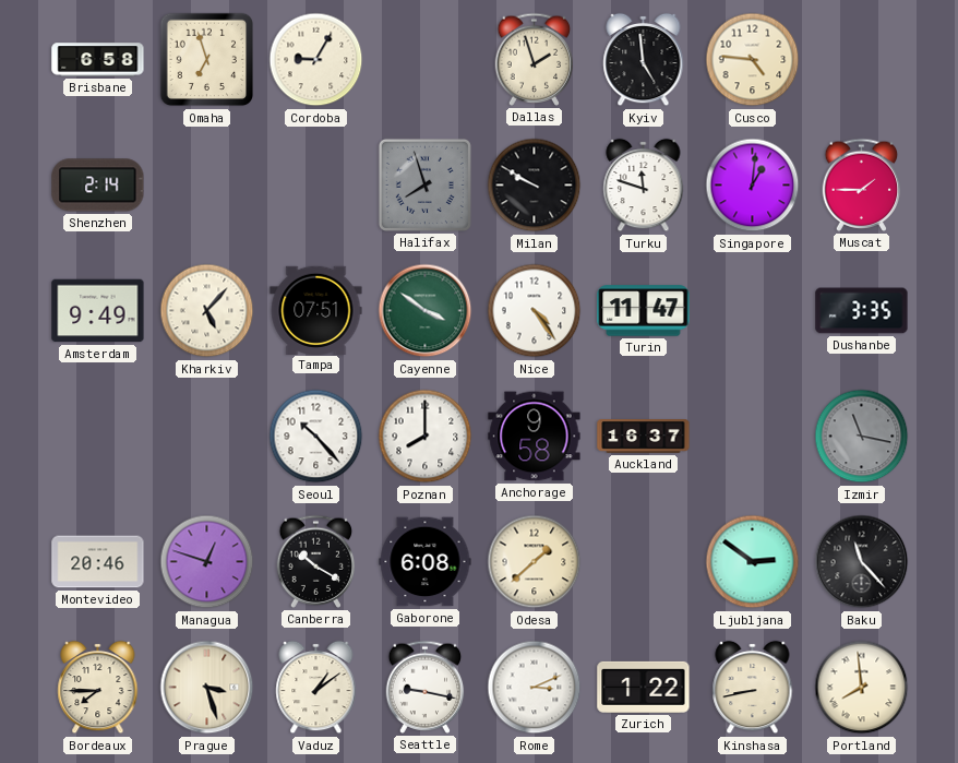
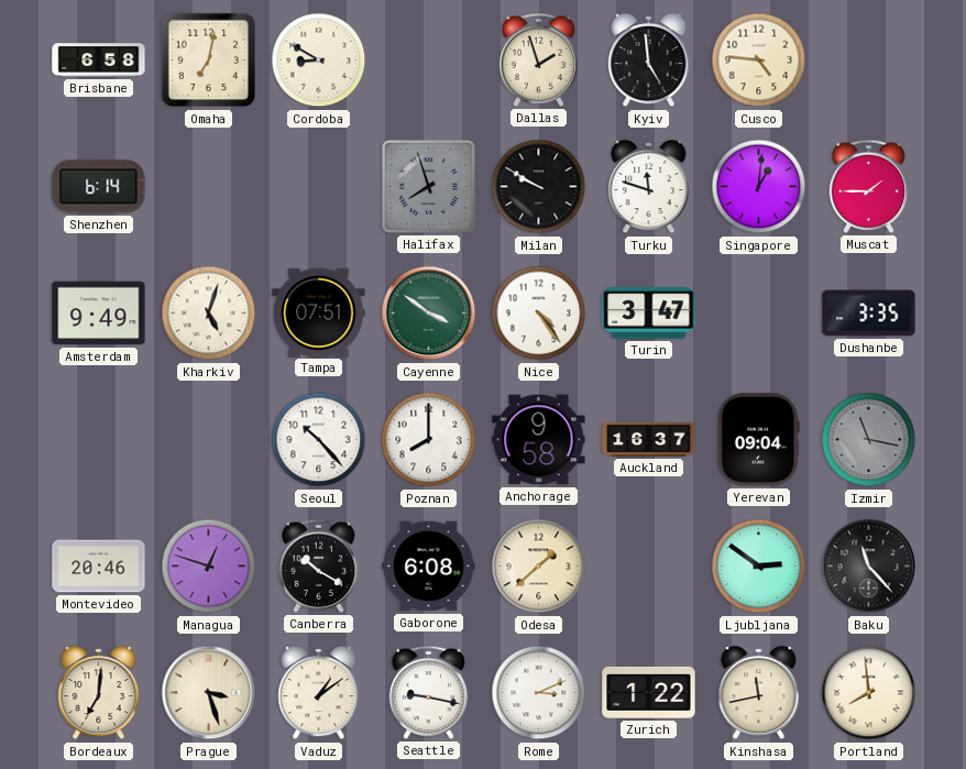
Omaha: 6:57 -> 7:02 (209, 61)
Cordoba: 9:05 -> 8:50 (319, 61)
Shenzhen: 2:14 -> 6:14 (99, 187)
Kharkiv: 5:07 -> 5:03 (209, 314)
Turin: 11:47 -> 3:47 (649, 314)
Yerevan: none -> 09:04 (758, 440)
Bordeaux: 7:45 -> 7:01 (99, 693)
Kinshasa: 8:43 -> 11:43 (759, 693)
